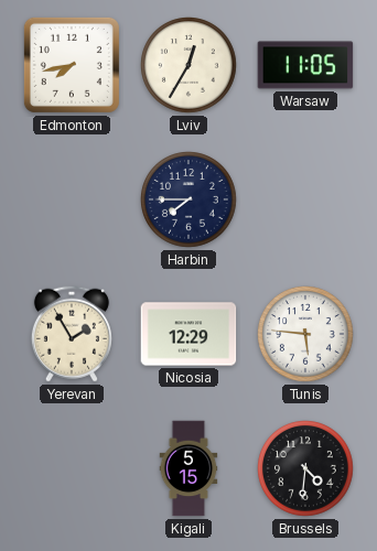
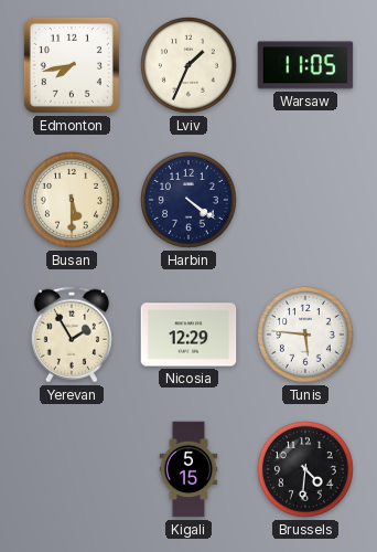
Lviv: 12:35 -> 1:34 (188, 65)
Busan: none -> 5:30 (72, 200)
Harbin: 7:45 -> 4:21 (188, 200)
